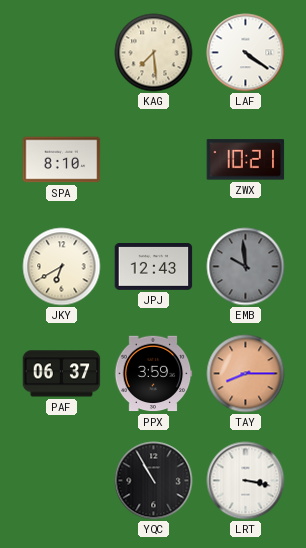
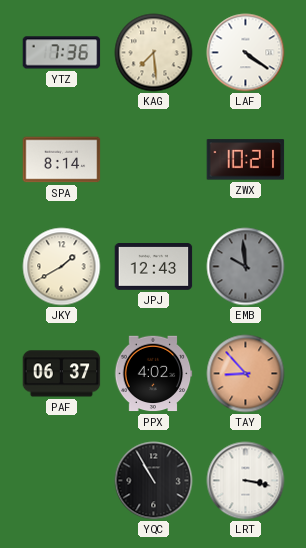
YTZ: none -> 7:36 (62, 53)
SPA: 8:10 -> 8:14 (62, 160)
JKY: 6:40 -> 1:40 (62, 267)
PPX: 3:59 -> 4:02 (153, 374)
TAY: 8:15 -> 8:53 (246, 374)
